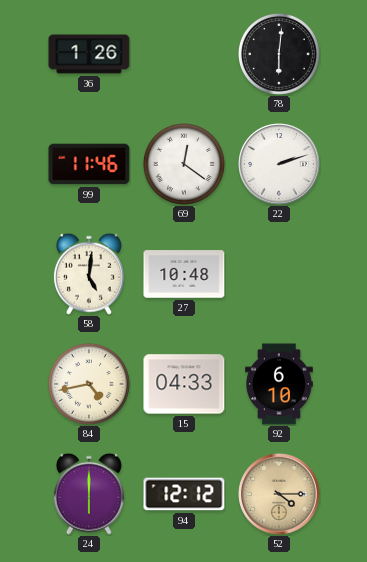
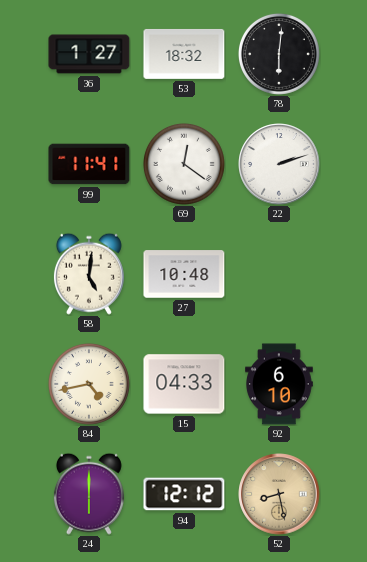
36: 1:26 -> 1:27 (89, 54)
53: none -> 18:32 (184, 54)
99: 11:46 -> 11:41 (89, 164)
52: 4:15 -> 8:28 (279, 494)
